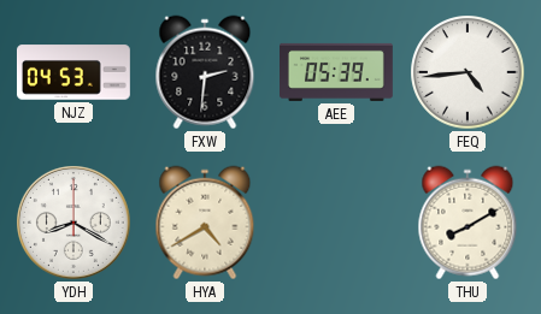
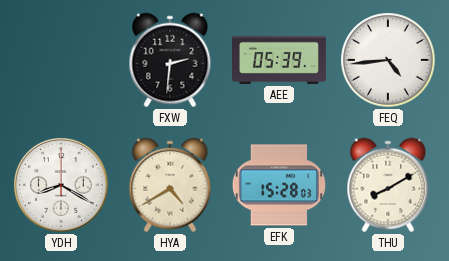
NJZ: 04:53 -> none (73, 72)
EFK: none -> 15:28 (279, 185)
